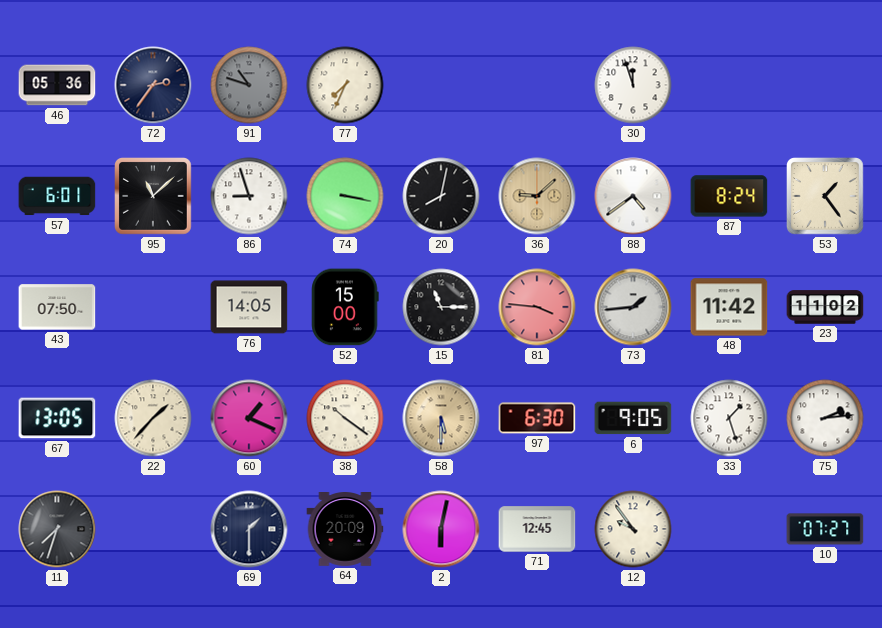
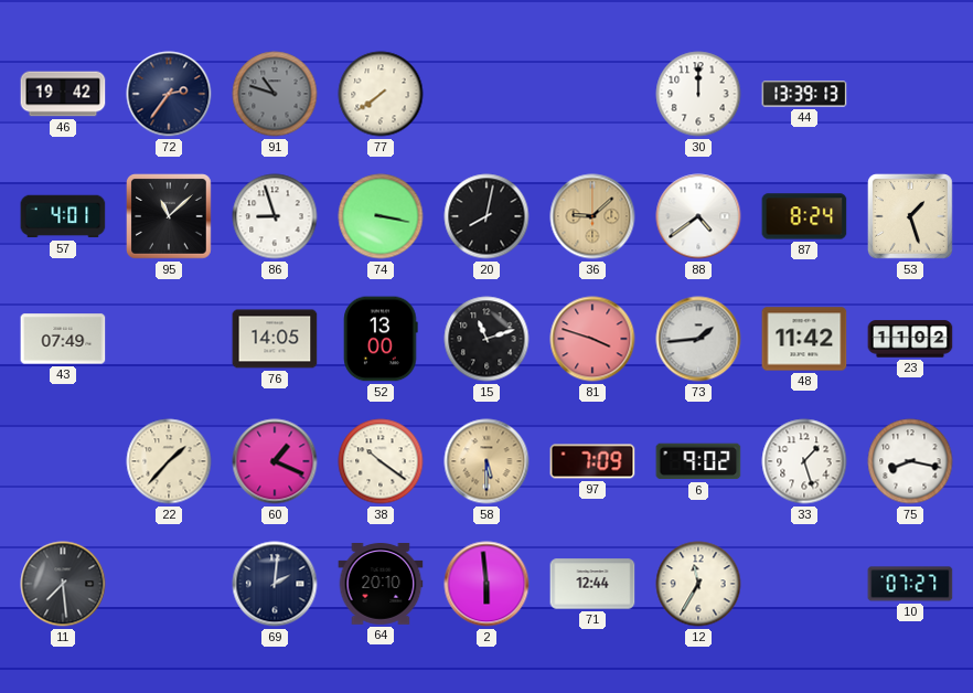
46: 05:36 -> 19:42 (63, 94)
77: 7:34 -> 7:39 (381, 94)
30: 11:57 -> 12:00 (698, 94)
44: none -> 13:39 (804, 94)
57: 6:01 -> 4:01 (63, 216)
53: 1:24 -> 1:27 (911, 217)
43: 07:50 -> 07:49 (63, 339)
52: 15:00 -> 13:00 (381, 339)
15: 11:15 -> 11:12 (487, 339)
81: 3:46 -> 3:48 (592, 339)
67: 13:05 -> none (57, 418)
97: 6:30 -> 7:09 (592, 461)
6: 9:05 -> 9:02 (698, 461)
75: 2:14 -> 8:17 (910, 461)
11: 7:33 -> 7:29 (63, 584)
69: 1:30 -> 2:01 (275, 584)
64: 20:09 -> 20:10 (381, 585)
2: 6:02 -> 5:59 (487, 584)
71: 12:45 -> 12:44 (592, 584)
12: 9:54 -> 11:35 (698, 584)
